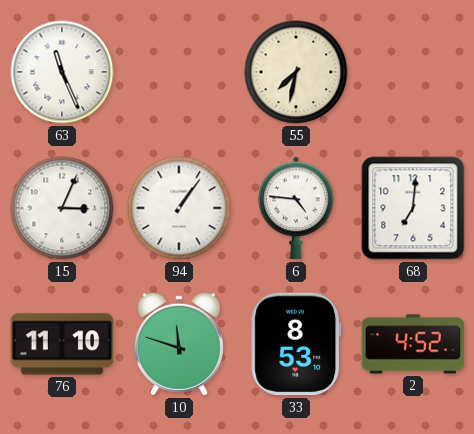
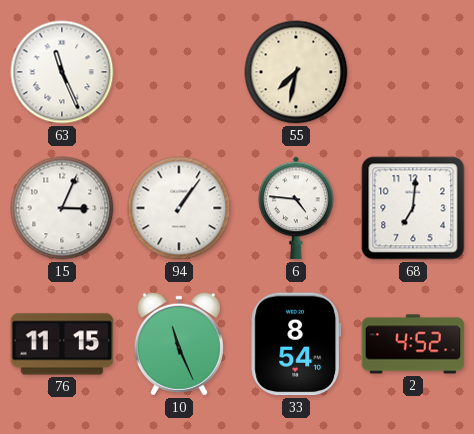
76: 11:10 -> 11:15 (62, 344)
10: 11:48 -> 11:26 (179, 344)
33: 8:53 -> 8:54 (296, 344)
